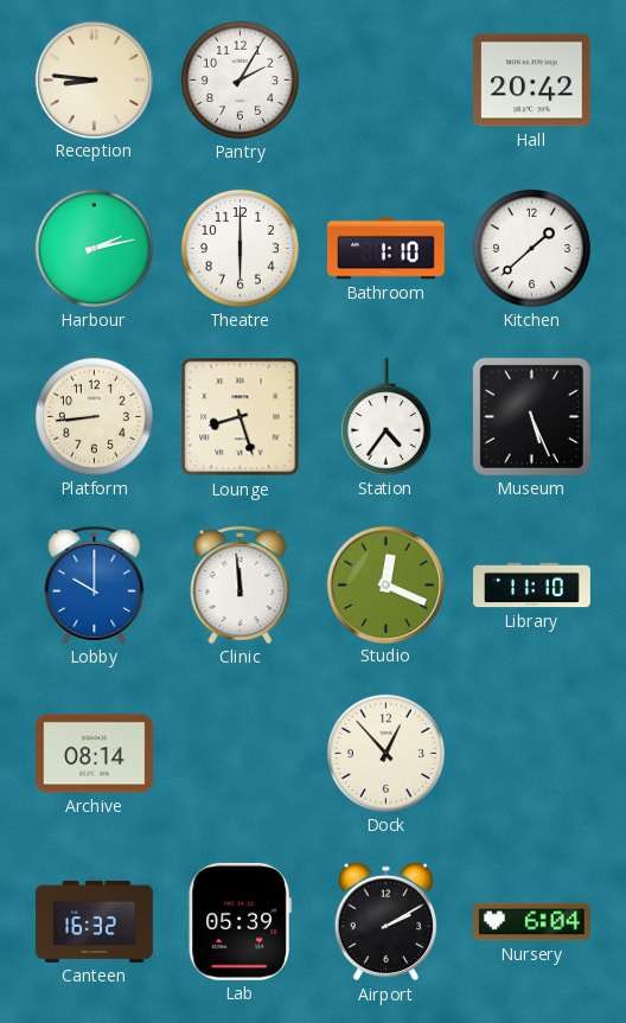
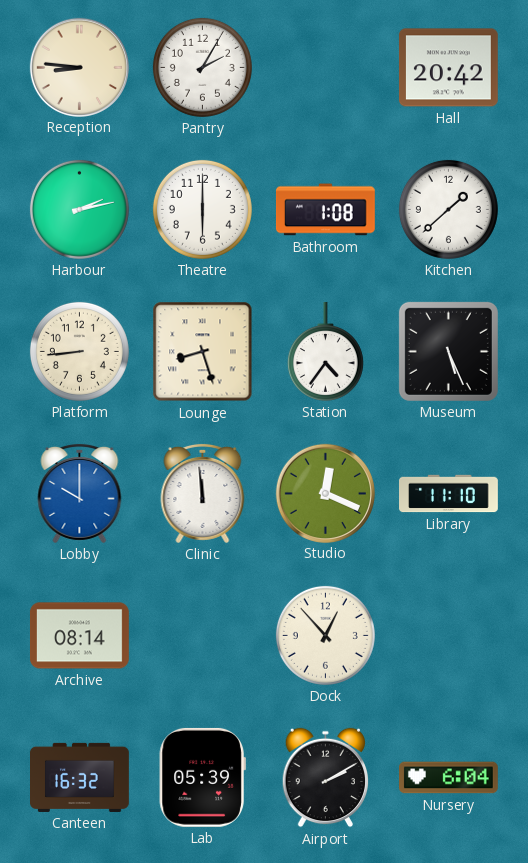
Bathroom: 1:10 -> 1:08 (325, 210)
